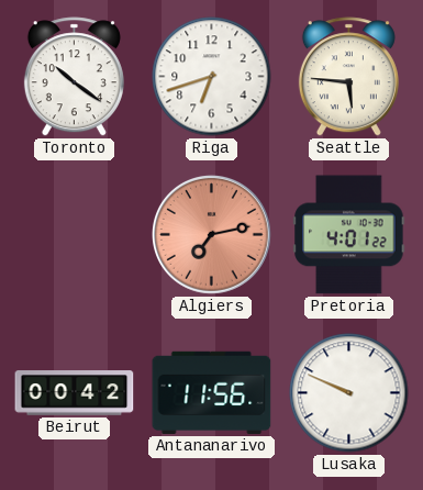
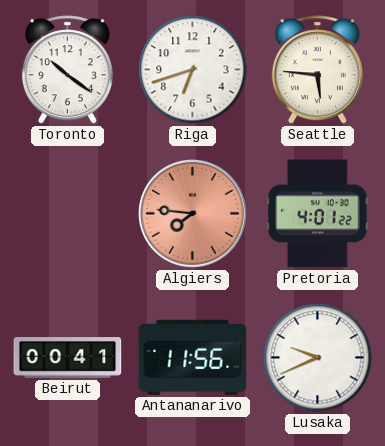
Algiers: 7:13 -> 7:46 (193, 214)
Beirut: 00:42 -> 00:41 (68, 358)
Lusaka: 9:49 -> 9:41 (318, 358)
